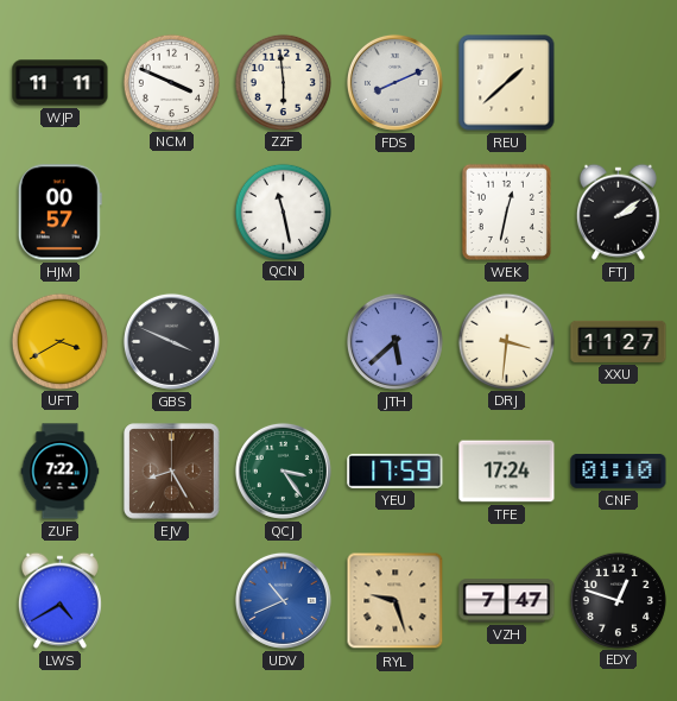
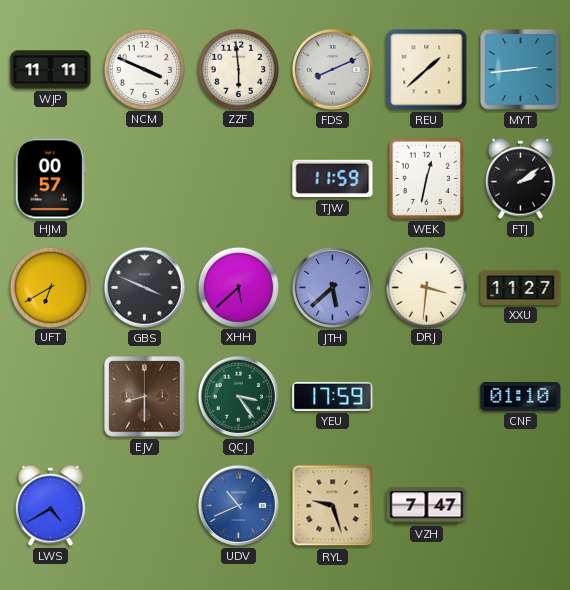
MYT: none -> 2:44 (521, 70)
QCN: 11:28 -> none (283, 211)
TJW: none -> 11:59 (333, 179)
UFT: 3:40 -> 6:40 (50, 287)
XHH: none -> 5:38 (238, 287)
ZUF: 7:22 -> none (61, 472)
EJV: 8:25 -> 8:30 (145, 397)
TFE: 17:24 -> none (507, 472)
EDY: 12:48 -> none (618, 600)
